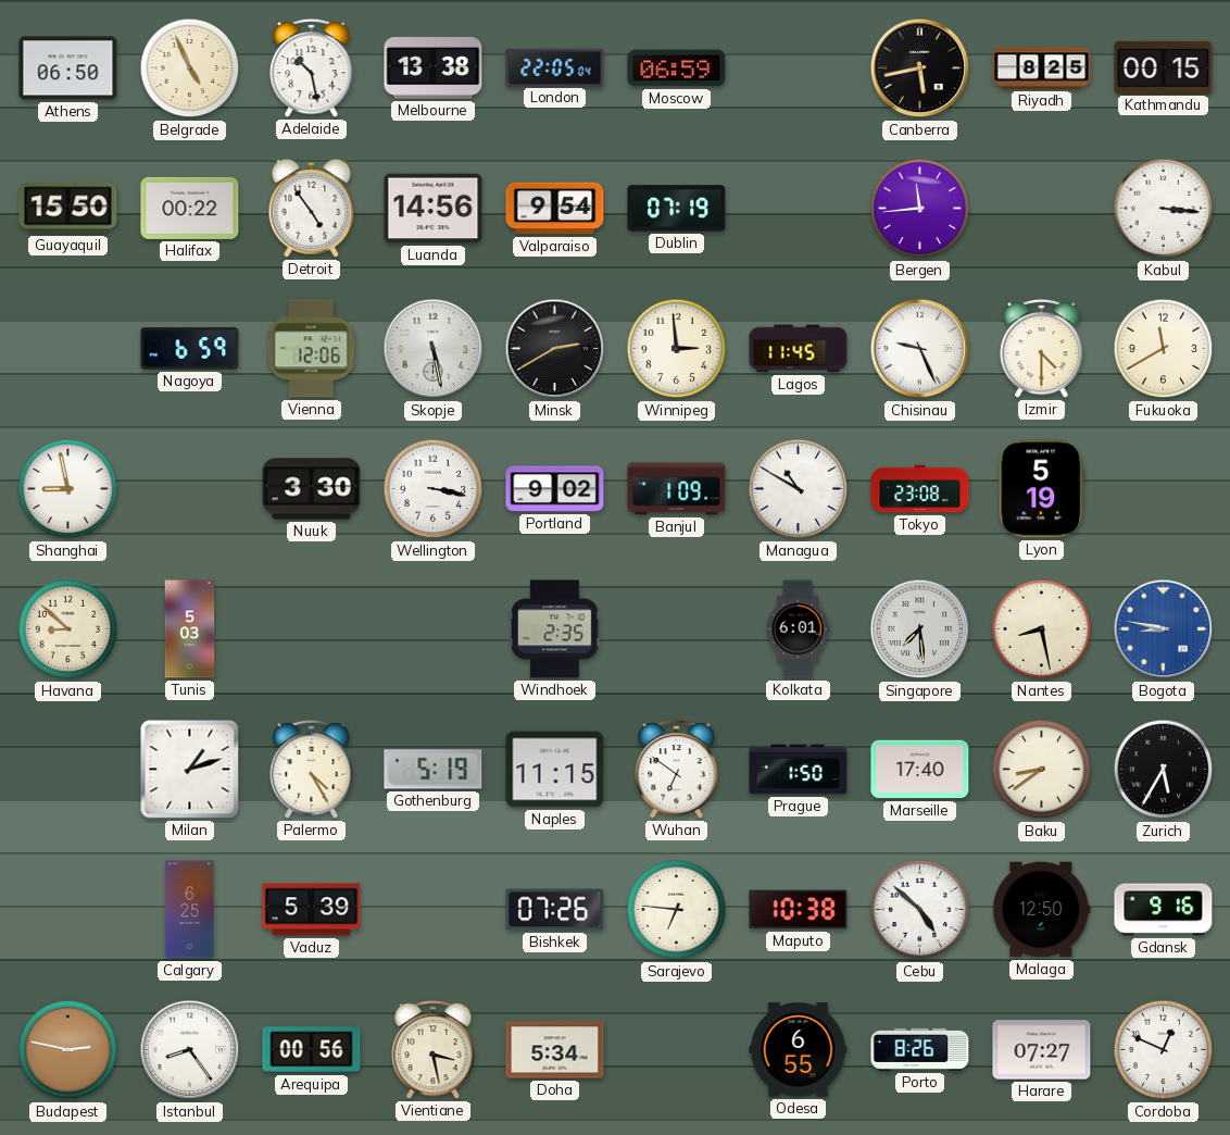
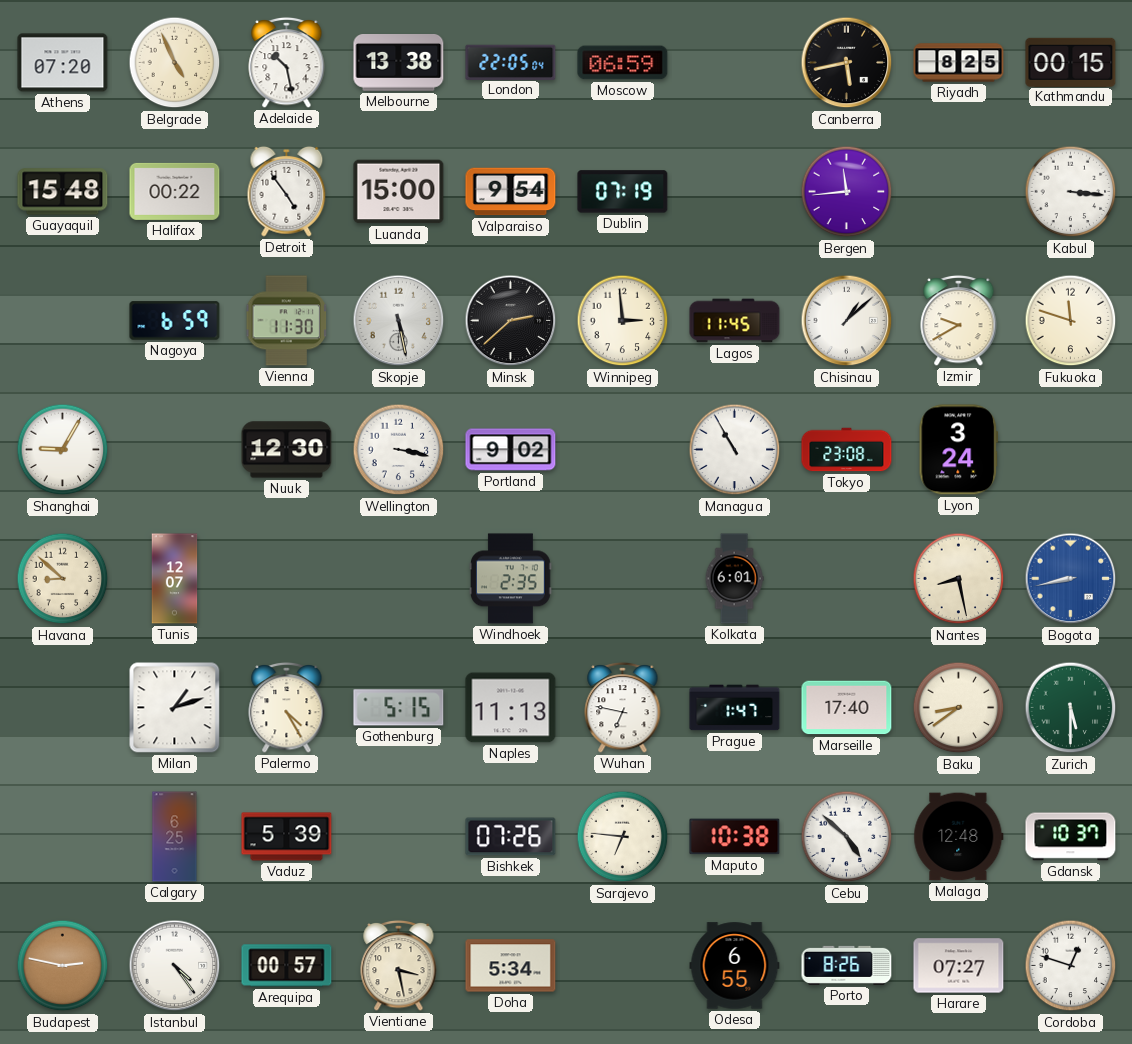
Athens: 06:50 -> 07:20 (63, 63)
Guayaquil: 15:50 -> 15:48 (63, 192)
Luanda: 14:56 -> 15:00 (399, 192)
Vienna: 12:06 -> 11:30 (286, 321)
Minsk: 2:40 -> 2:38 (511, 321)
Chisinau: 9:26 -> 1:08 (847, 321)
Izmir: 4:30 -> 9:40 (959, 320)
Fukuoka: 11:40 -> 11:48 (1071, 321)
Shanghai: 8:58 -> 9:05 (63, 450)
Nuuk: 3:30 -> 12:30 (287, 450)
Banjul: 1:09 -> none (677, 489)
Managua: 10:50 -> 10:55 (735, 450)
Lyon: 5:19 -> 3:24 (958, 450)
Tunis: 5:03 -> 12:07 (175, 579)
Singapore: 7:29 -> none (920, 629)
Bogota: 8:47 -> 8:43 (1071, 579)
Gothenburg: 5:19 -> 5:15 (399, 708)
Naples: 11:15 -> 11:13 (511, 708)
Wuhan: 6:51 -> 6:47 (623, 707)
Prague: 1:50 -> 1:47 (735, 708)
Zurich: 5:35 -> 5:30 (1071, 708)
Zurich dial: black -> green (1071, 708)
Malaga: 12:50 -> 12:48 (959, 837)
Gdansk: 9:16 -> 10:37 (1071, 837)
Istanbul: 8:24 -> 4:24 (175, 966)
Arequipa: 00:56 -> 00:57 (287, 966)
Cordoba: 12:49 -> 12:48 (1071, 966)
